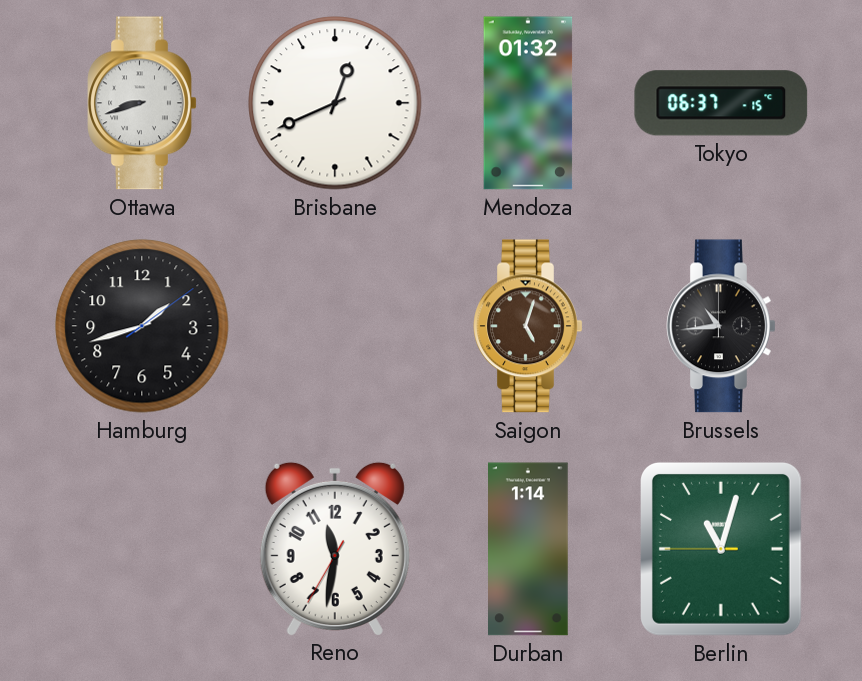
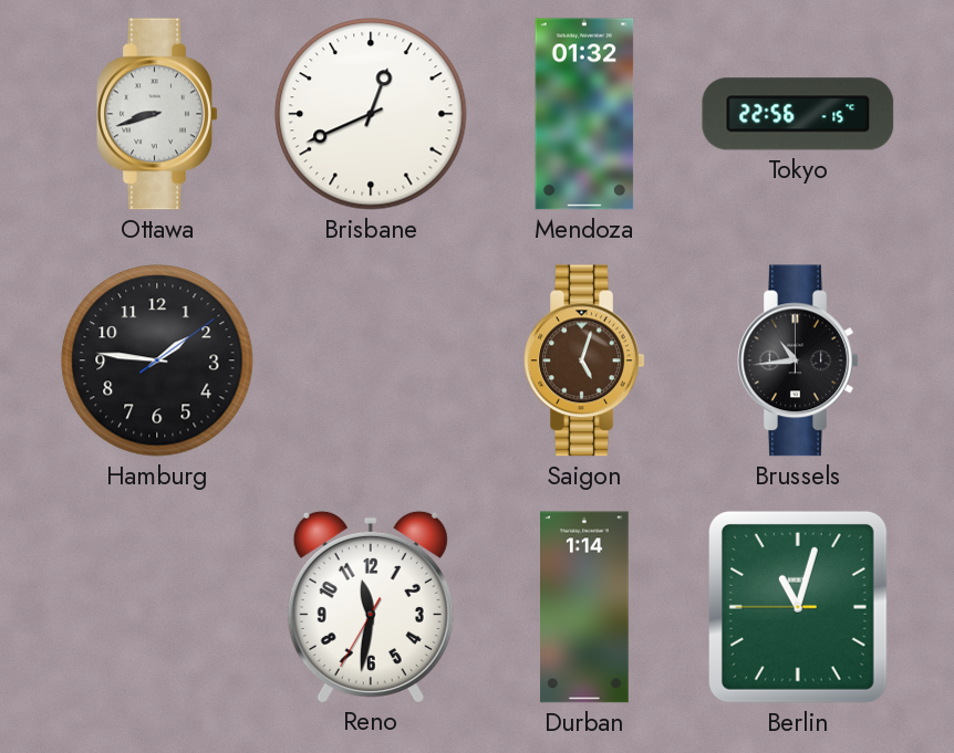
Tokyo: 06:37 -> 22:56 (798, 114)
Hamburg: 1:42 -> 1:46 (157, 360)
